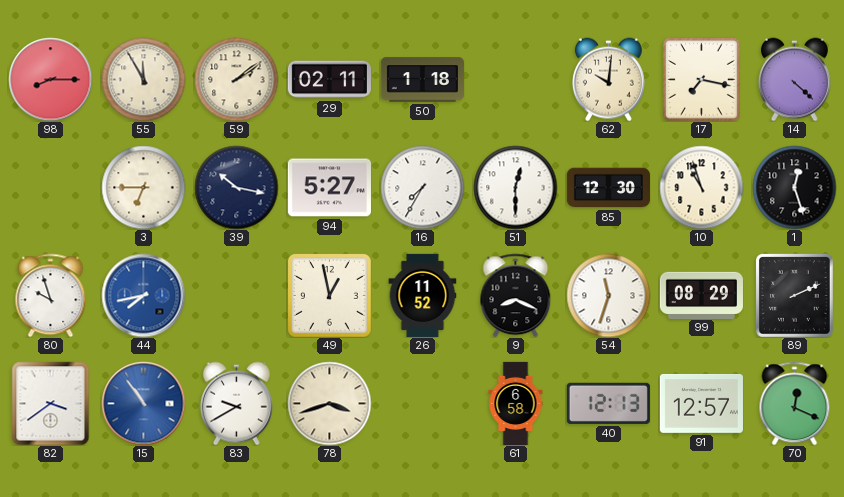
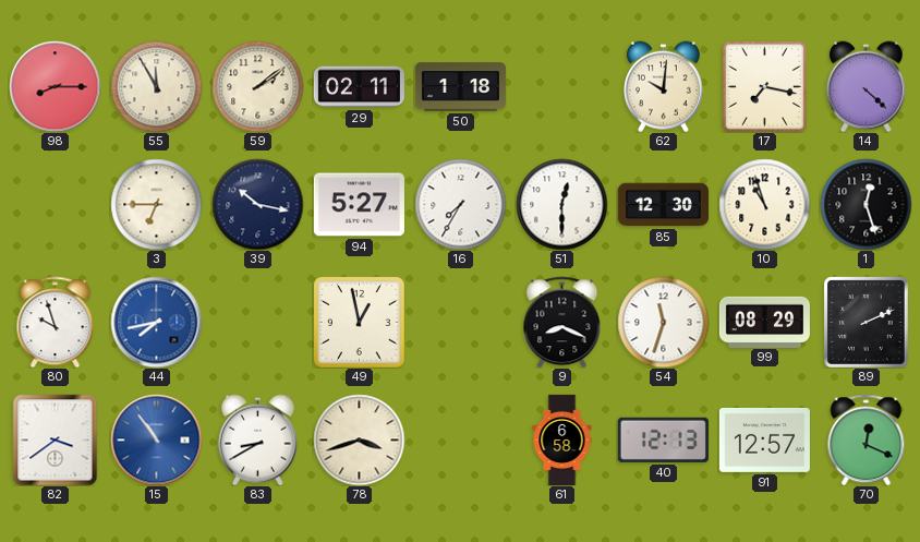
26: 11:52 -> none (423, 295)
83: 9:40 -> 8:40 (257, 439)
